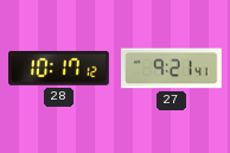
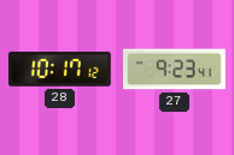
27: 9:21 -> 9:23 (175, 70)
